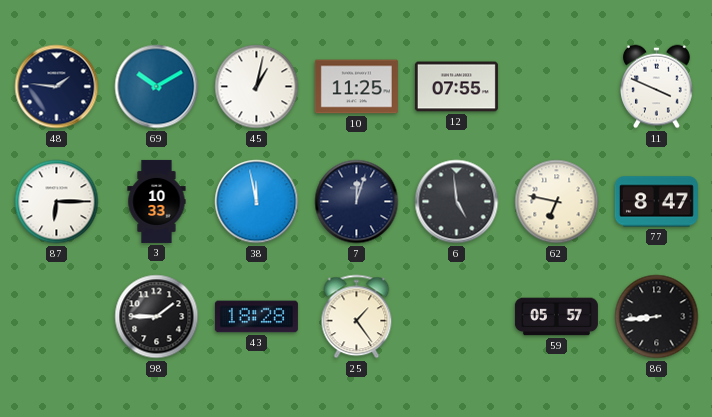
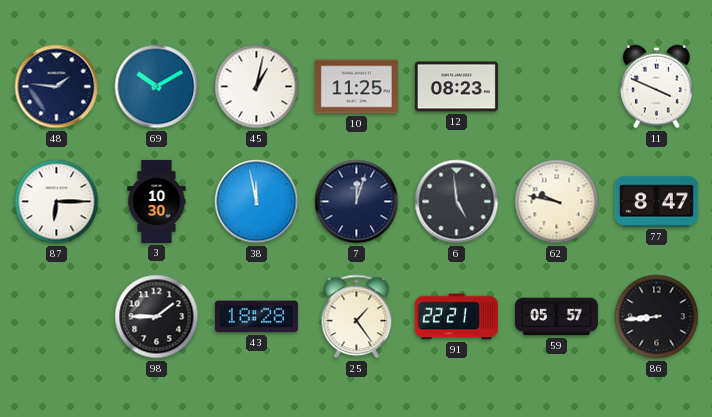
12: 07:55 -> 08:23 (456, 87)
3: 10:33 -> 10:30 (157, 201)
62: 6:47 -> 9:47 (557, 202)
91: none -> 22:21 (456, 317)
